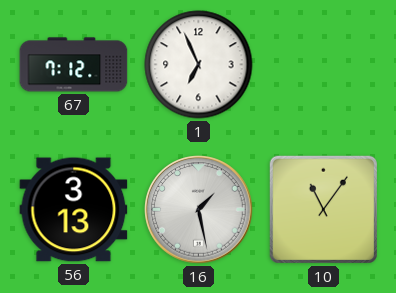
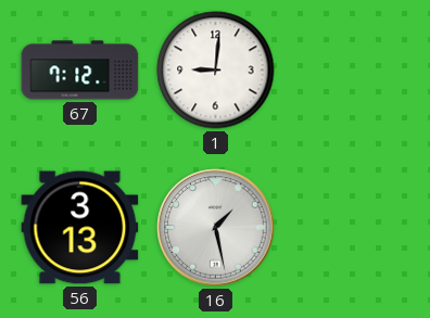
1: 6:56 -> 9:01 (216, 71)
10: 11:06 -> none (323, 209)
